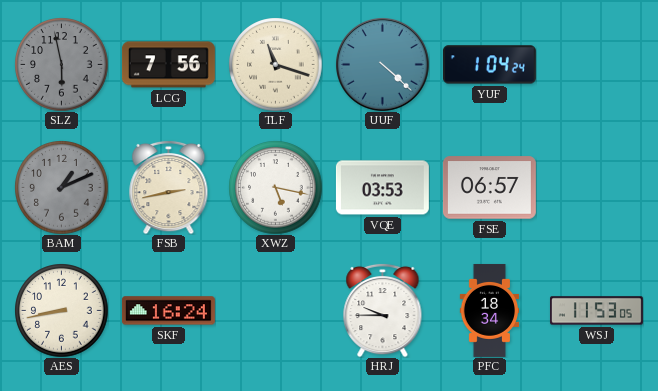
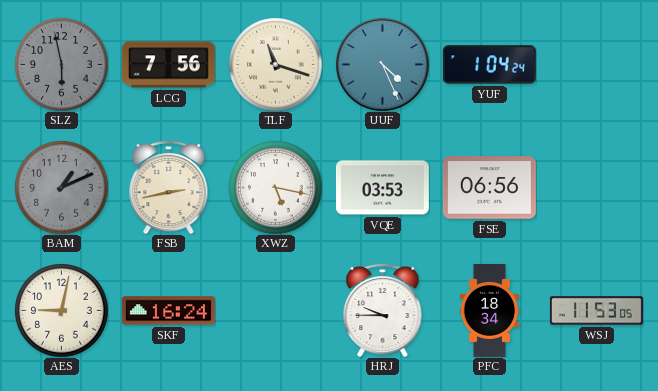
UUF: 4:22 -> 4:26 (383, 65)
FSE: 06:57 -> 06:56 (489, 188)
AES: 8:43 -> 9:02 (61, 310)
